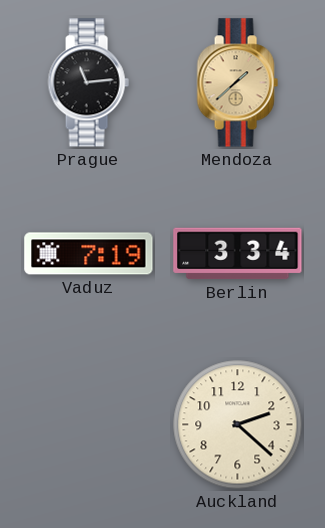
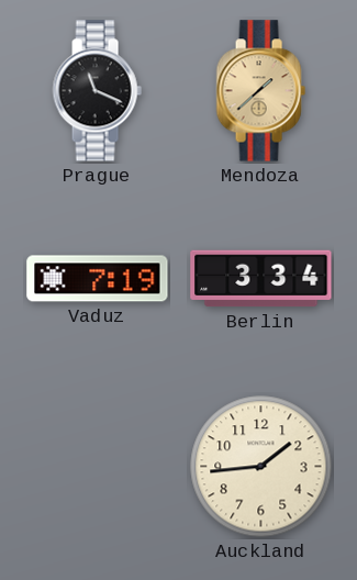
Prague: 11:14 -> 11:19 (97, 91)
Auckland: 2:22 -> 1:44 (261, 467)
